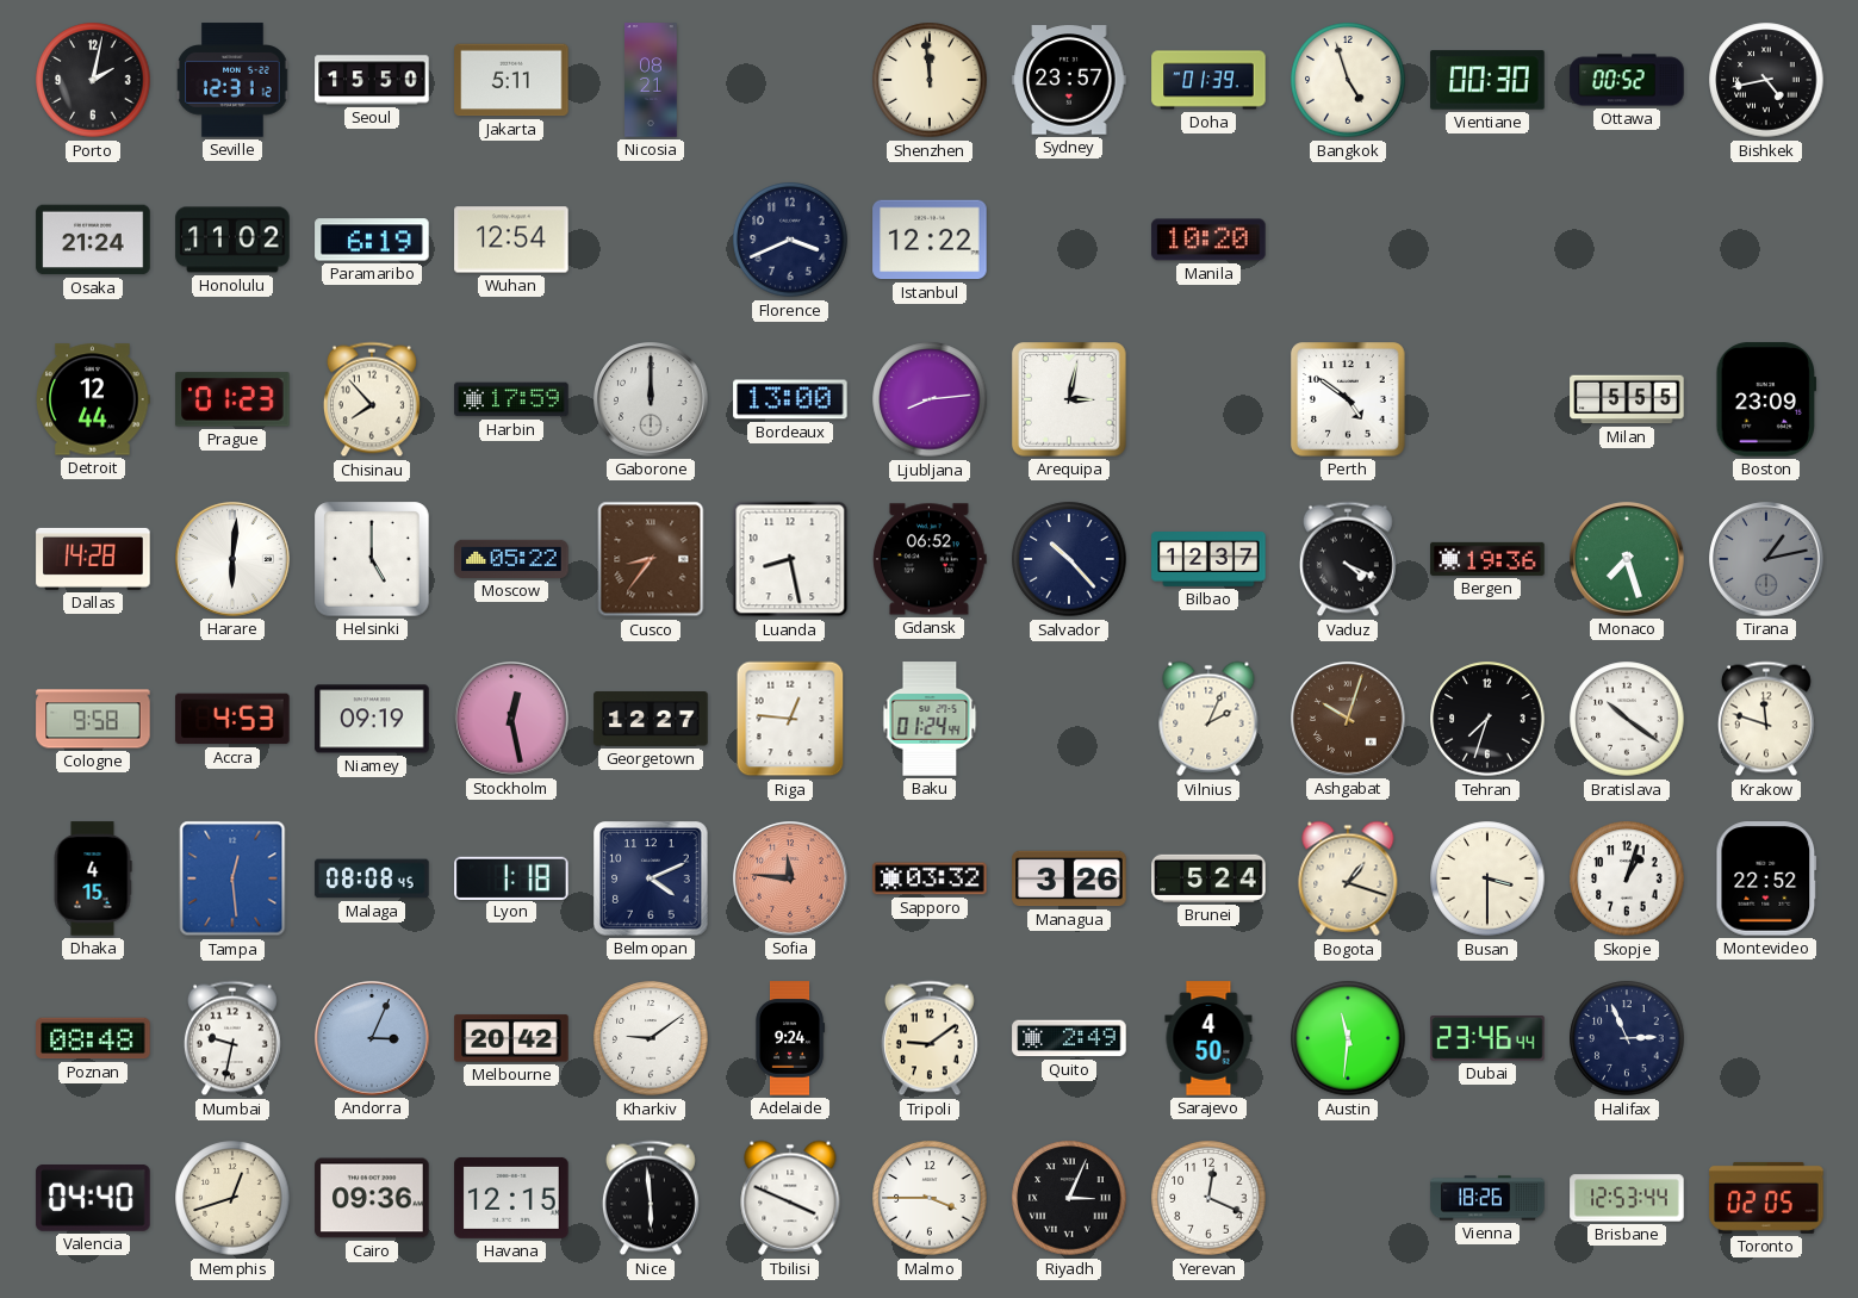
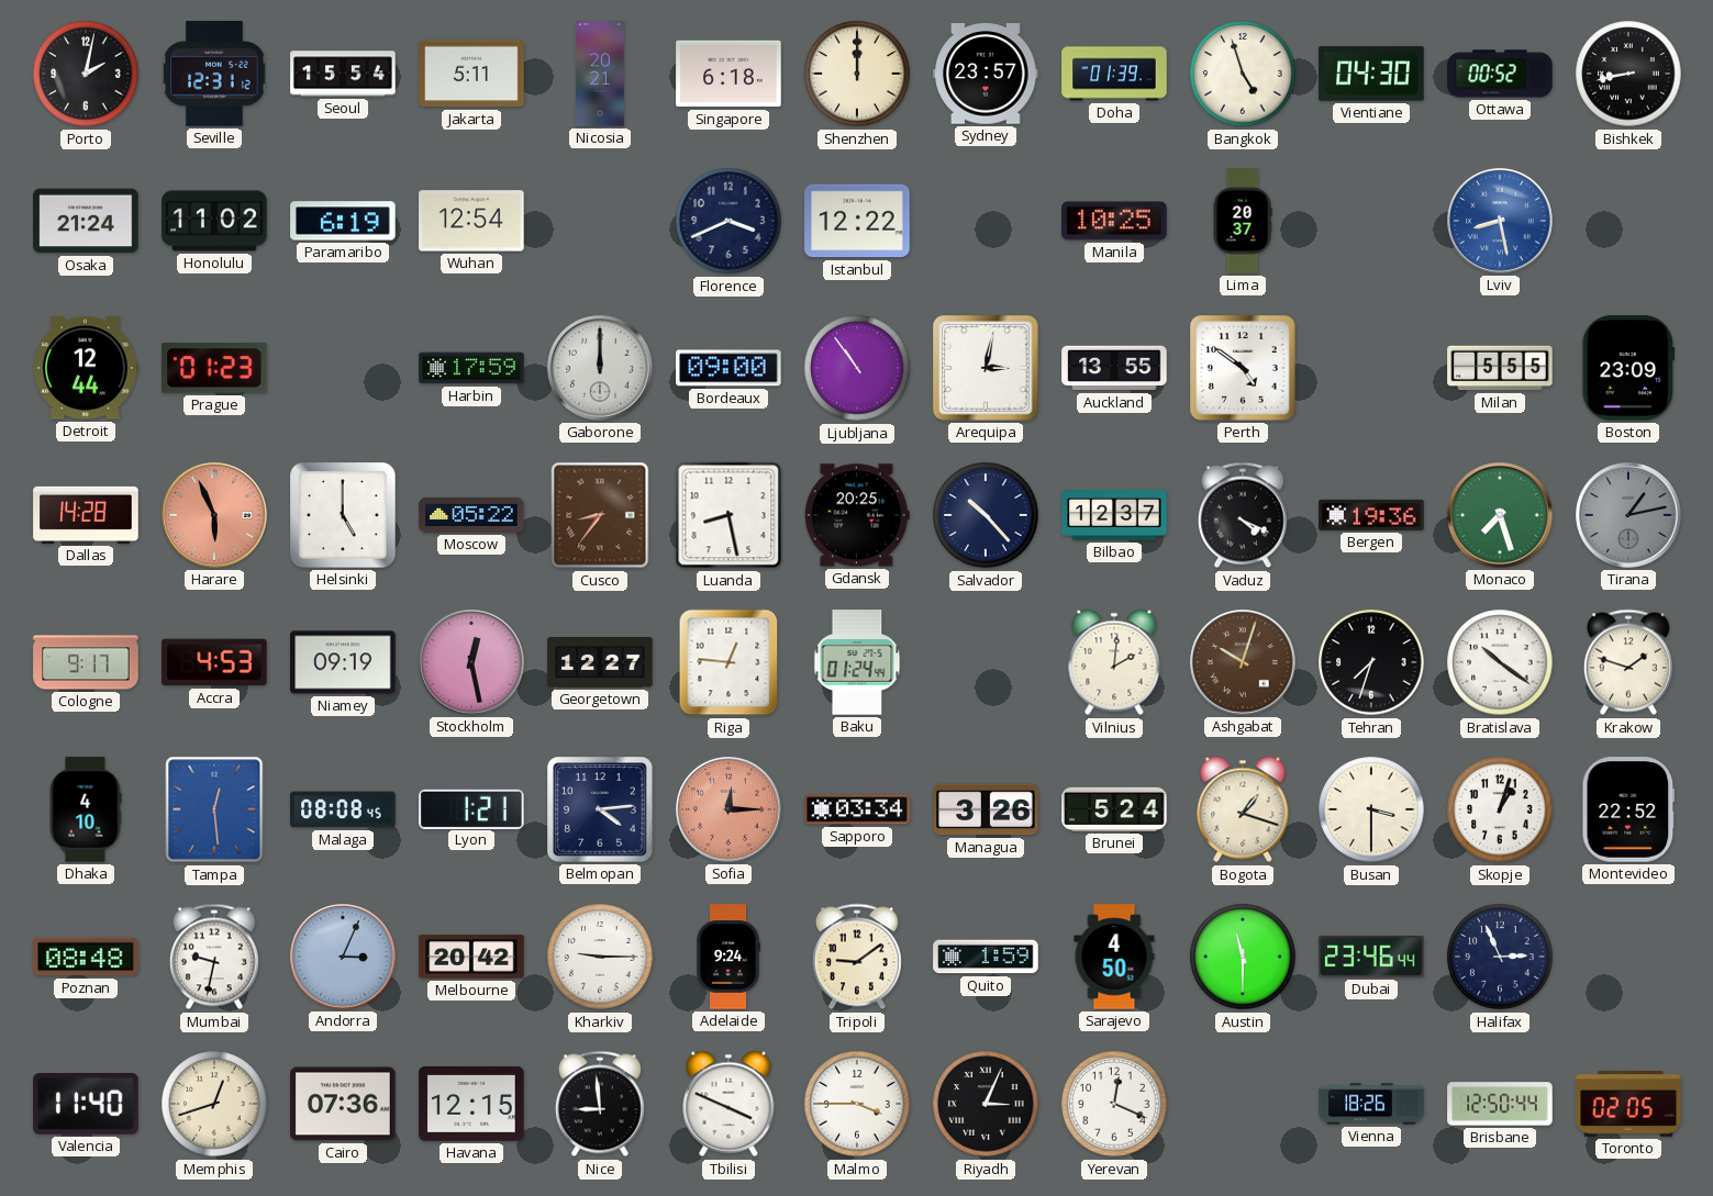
Seoul: 15:50 -> 15:54 (343, 74)
Nicosia: 08:21 -> 20:21 (600, 74)
Singapore: none -> 6:18 (728, 74)
Shenzhen: 11:59 -> 12:00 (857, 74)
Vientiane: 00:30 -> 04:30 (1371, 74)
Bishkek: 4:43 -> 8:43 (1628, 74)
Manila: 10:20 -> 10:25 (1114, 221)
Lima: none -> 20:37 (1243, 221)
Lviv: none -> 8:28 (1500, 221)
Chisinau: 7:53 -> none (372, 399)
Bordeaux: 13:00 -> 09:00 (728, 368)
Ljubljana: 8:14 -> 10:54 (857, 368)
Auckland: none -> 13:55 (1114, 368)
Harare: 6:01 -> 5:56 (214, 515)
Harare dial: white -> salmon (214, 515)
Gdansk: 06:52 -> 20:25 (857, 515)
Cologne: 9:58 -> 9:17 (86, 662)
Vilnius: 2:04 -> 2:01 (1114, 662)
Krakow: 11:48 -> 1:48 (1628, 662)
Dhaka: 4:15 -> 4:10 (86, 809)
Lyon: 1:18 -> 1:21 (471, 808)
Belmopan: 4:11 -> 4:14 (600, 809)
Sofia: 11:46 -> 12:15 (728, 809)
Sapporo: 03:32 -> 03:34 (857, 809)
Kharkiv: 9:09 -> 9:15 (600, 957)
Quito: 2:49 -> 1:59 (986, 957)
Austin: 11:31 -> 11:30 (1243, 957)
Valencia: 04:40 -> 11:40 (86, 1105)
Cairo: 09:36 -> 07:36 (343, 1104)
Nice: 5:59 -> 8:59 (600, 1104)
Brisbane: 12:53 -> 12:50 (1500, 1104)
